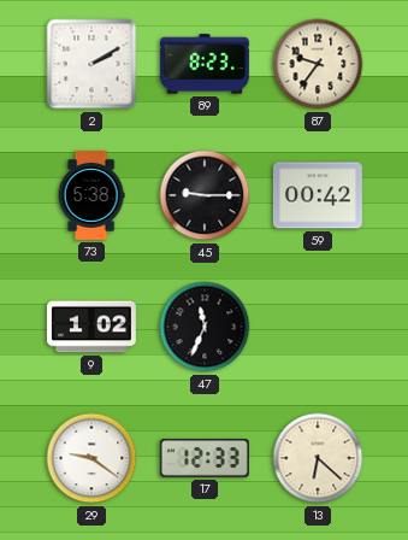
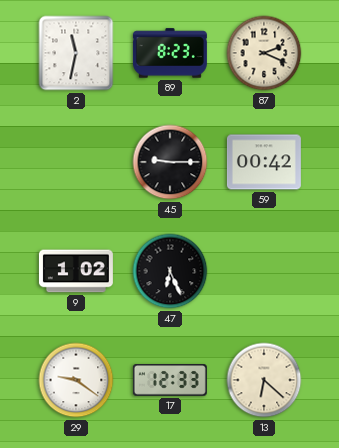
2: 2:10 -> 11:32 (76, 53)
87: 9:36 -> 2:19 (264, 53)
73: 5:38 -> none (91, 195)
47: 11:34 -> 6:26 (170, 271)
